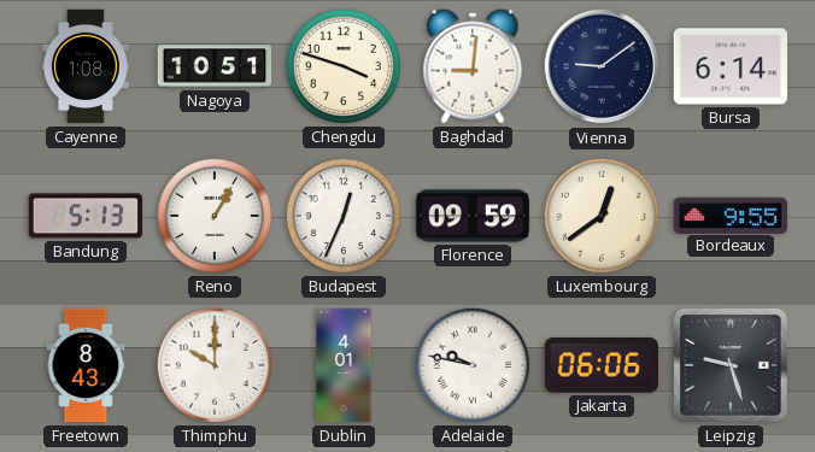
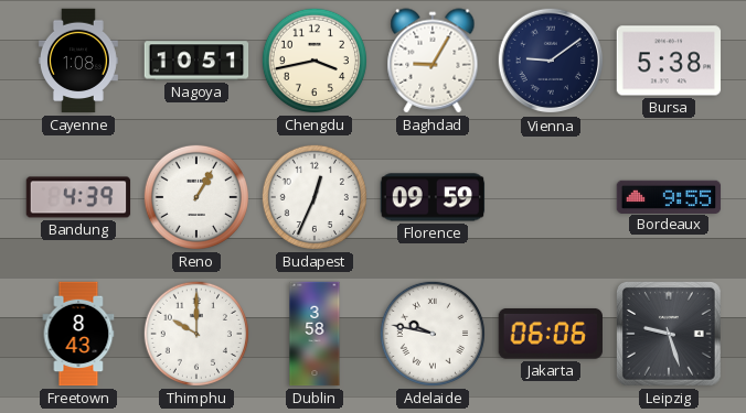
Chengdu: 3:48 -> 3:43 (315, 61)
Baghdad: 9:01 -> 9:05 (433, 61)
Bursa: 6:14 -> 5:38 (669, 61)
Bandung: 5:13 -> 4:39 (78, 197)
Luxembourg: 12:39 -> none (602, 216)
Dublin: 4:01 -> 3:58 (315, 334)
